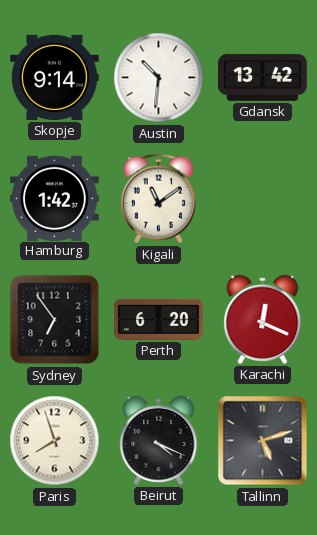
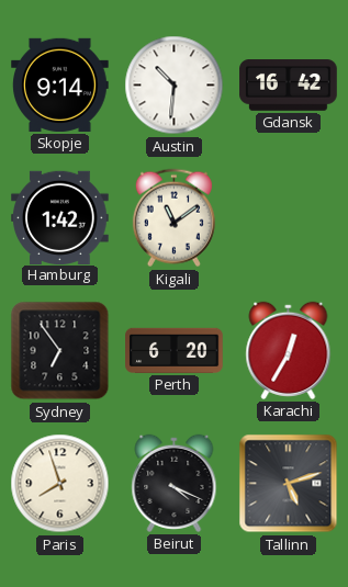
Gdansk: 13:42 -> 16:42 (289, 86)
Karachi: 12:19 -> 12:35 (289, 350)
